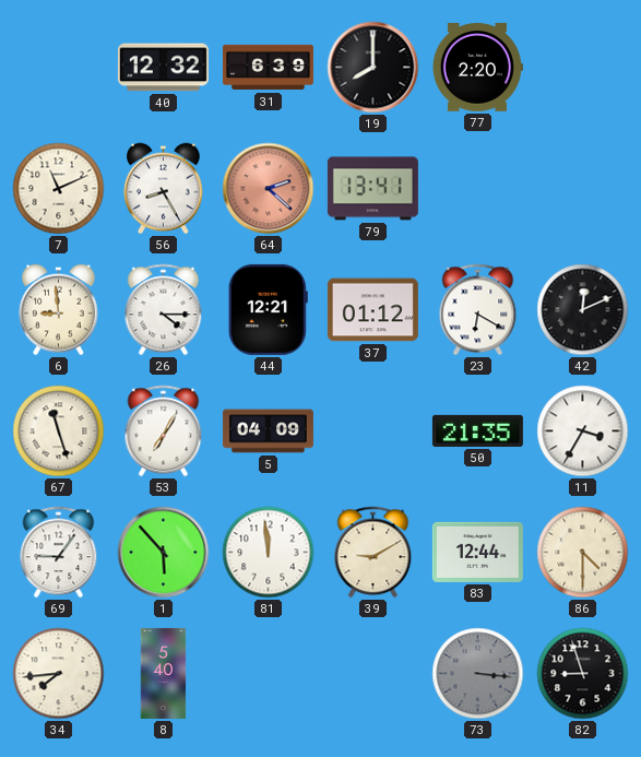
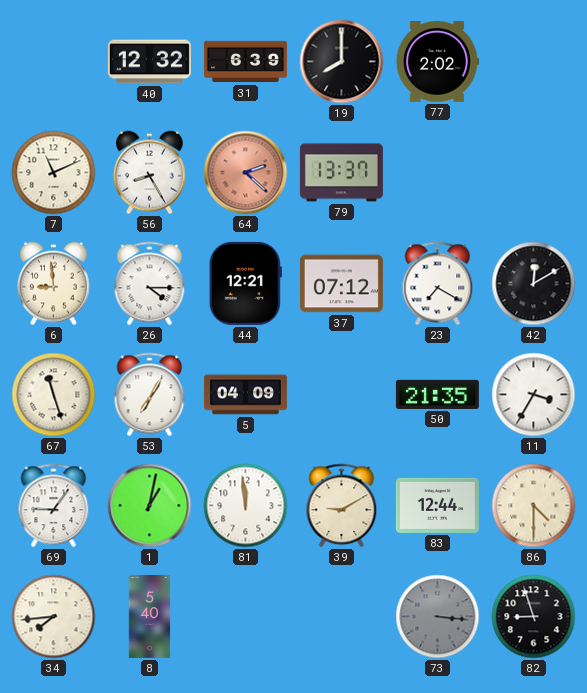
77: 2:20 -> 2:02 (437, 62)
79: 13:41 -> 13:37 (341, 173)
37: 01:12 -> 07:12 (341, 284)
23: 6:20 -> 7:20 (438, 284)
42: 12:11 -> 12:10 (534, 284)
1: 5:53 -> 1:02 (150, 506)
